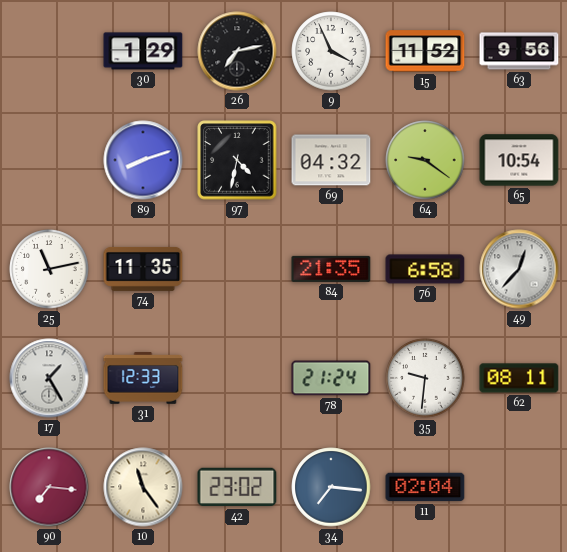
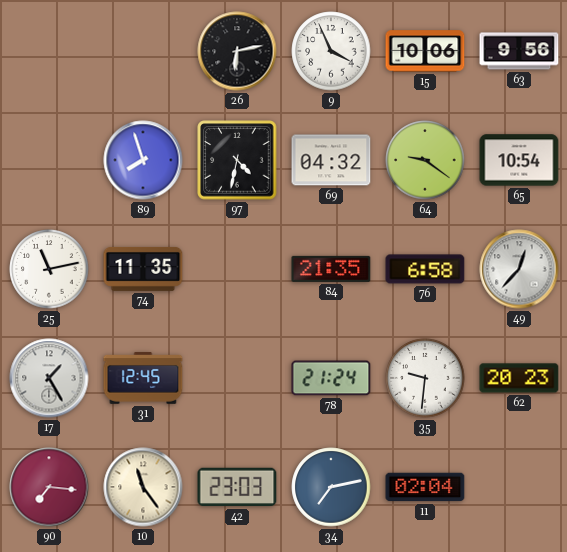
30: 1:29 -> none (143, 51)
26: 7:13 -> 6:13 (237, 51)
15: 11:52 -> 10:06 (425, 51)
89: 8:12 -> 7:57 (143, 160)
31: 12:33 -> 12:45 (143, 378)
62: 08:11 -> 20:23 (519, 378)
42: 23:02 -> 23:03 (237, 487)
34: 7:16 -> 7:13 (331, 487)
